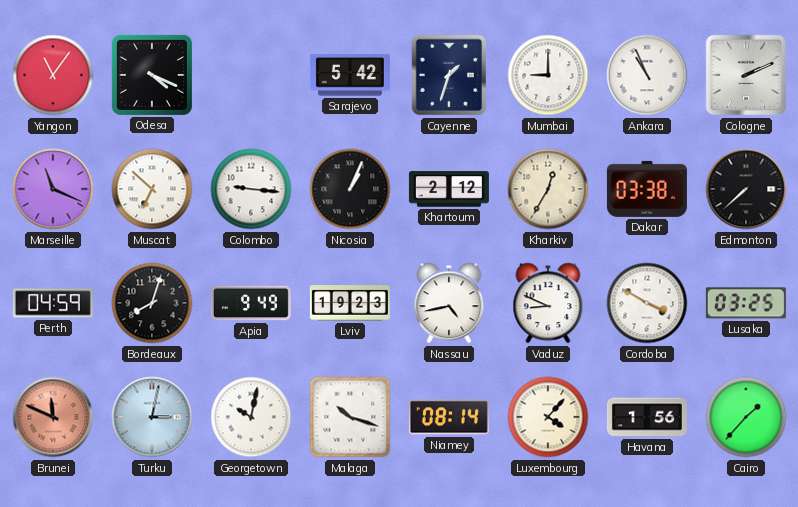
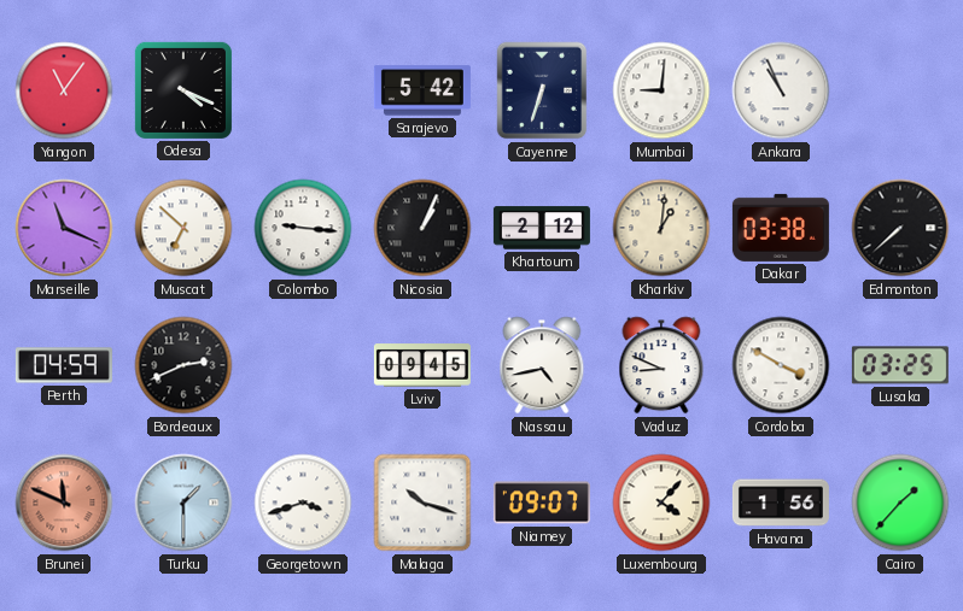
Cayenne: 1:33 -> 6:33 (542, 90)
Mumbai: 9:00 -> 9:01 (661, 90)
Cologne: 2:11 -> none (746, 75)
Kharkiv: 12:35 -> 1:01 (661, 228)
Bordeaux: 8:03 -> 2:41 (183, 365)
Apia: 9:49 -> none (251, 303)
Lviv: 19:23 -> 09:45 (422, 365)
Turku: 3:02 -> 1:30 (183, 503)
Georgetown: 10:02 -> 3:42 (303, 503)
Niamey: 08:14 -> 09:07 (542, 503)
